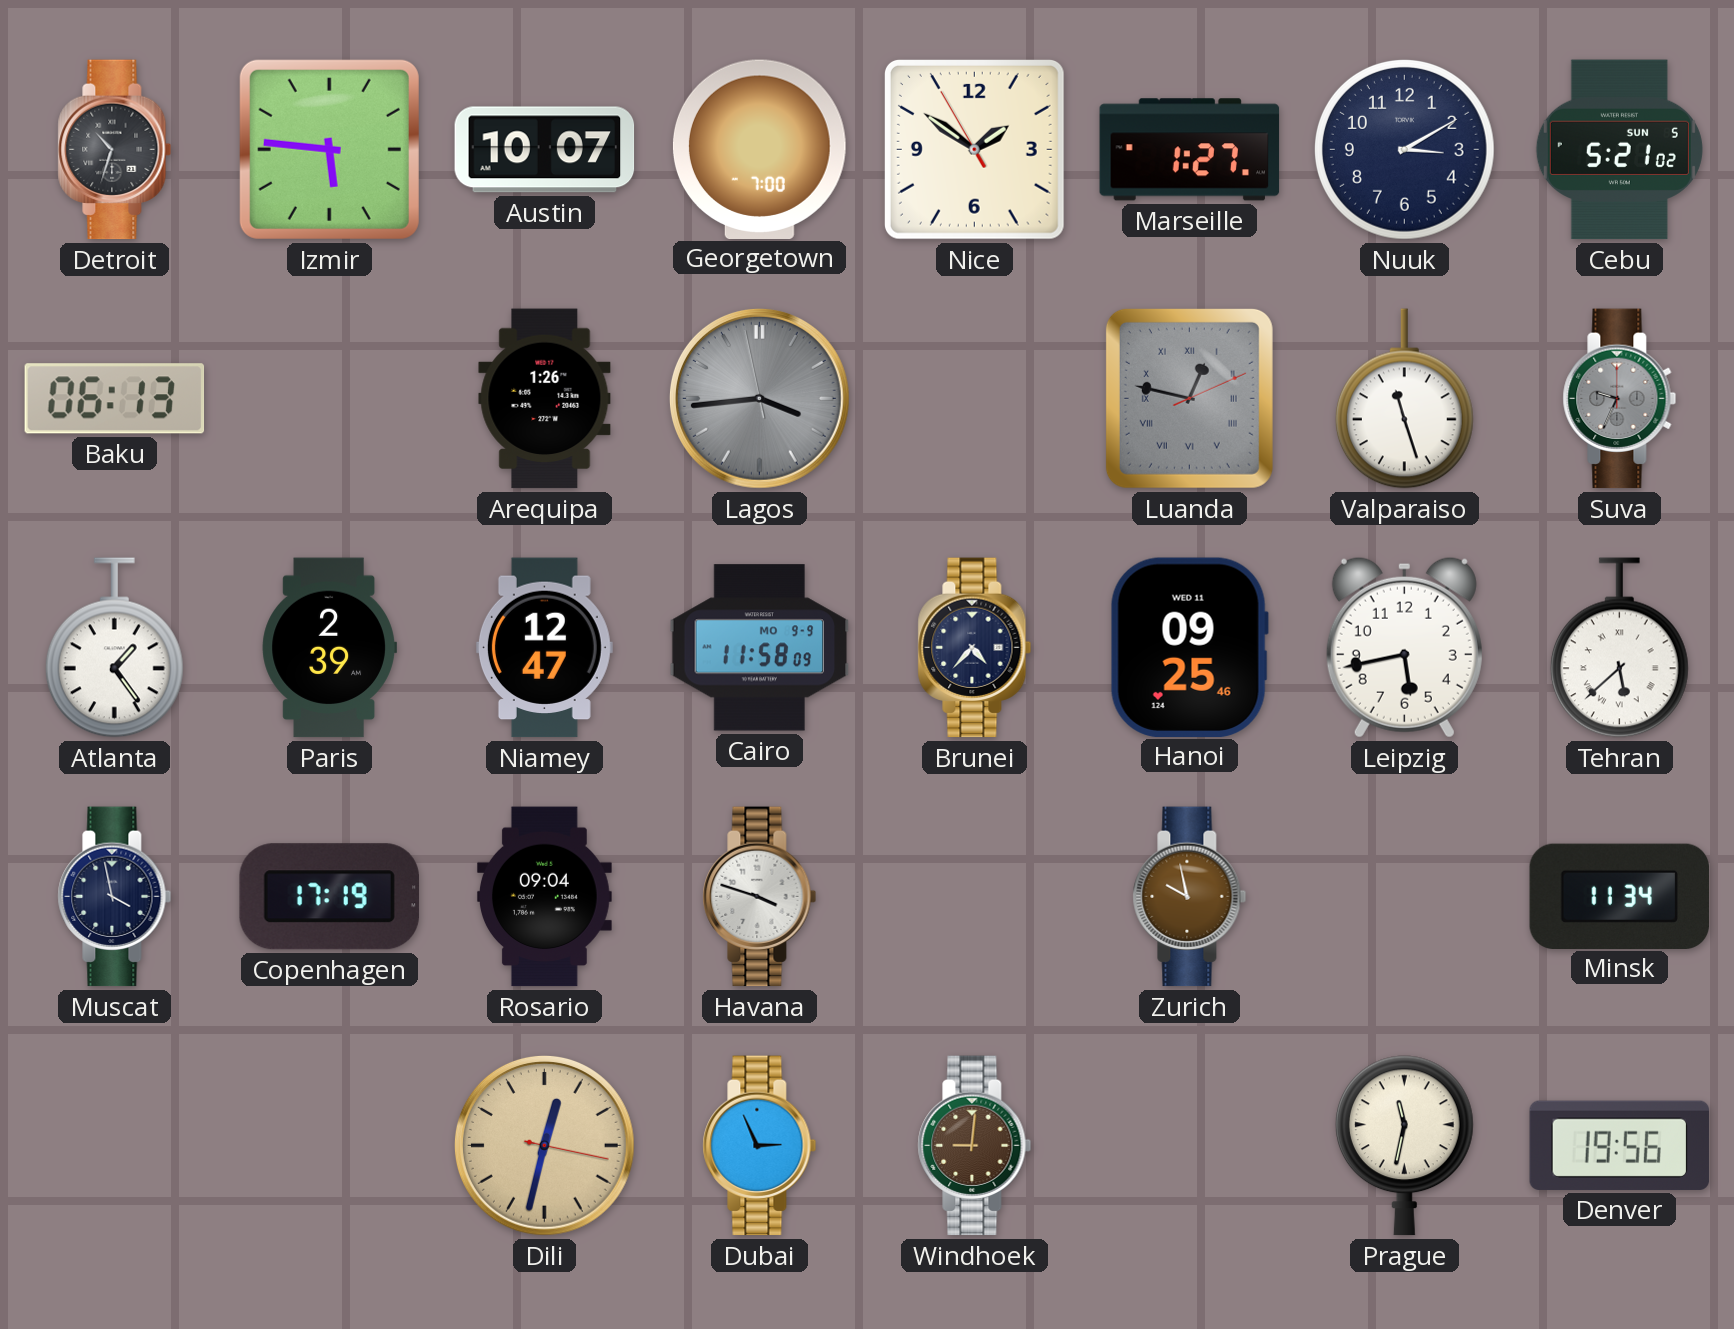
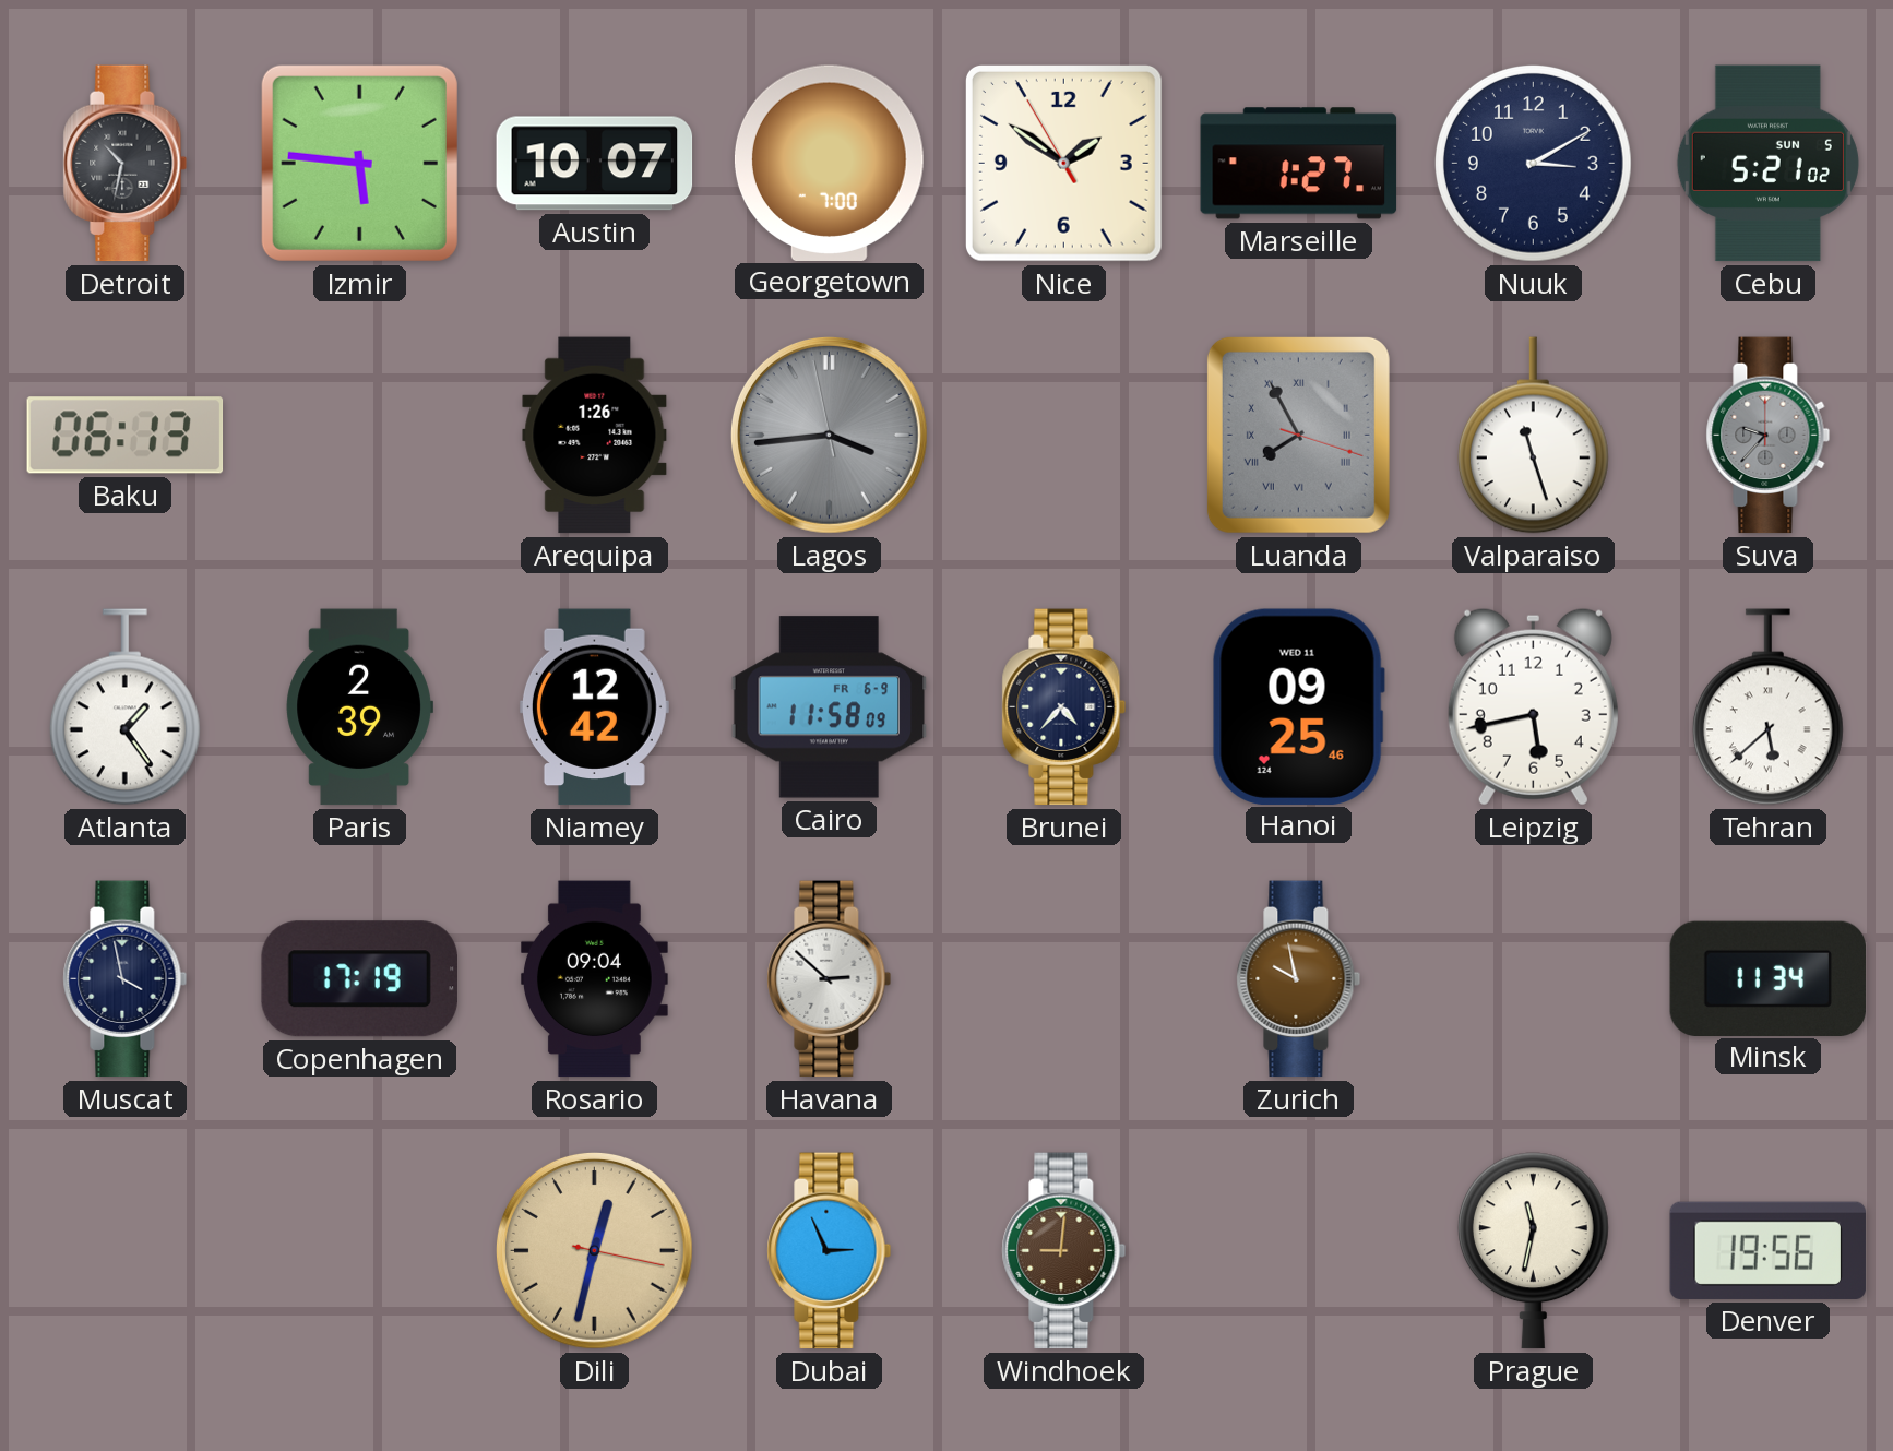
Detroit: 10:33 -> 10:32 (126, 164)
Luanda: 12:47 -> 7:55 (1298, 435)
Suva: 9:34 -> 9:37 (1769, 436)
Niamey: 12:47 -> 12:42 (594, 707)
Cairo date: MO 9-9 -> FR 6-9 (830, 707)
Havana: 3:48 -> 2:52 (830, 979)
